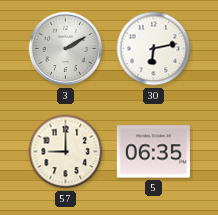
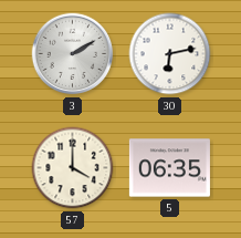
57: 9:00 -> 4:00 (73, 168)
